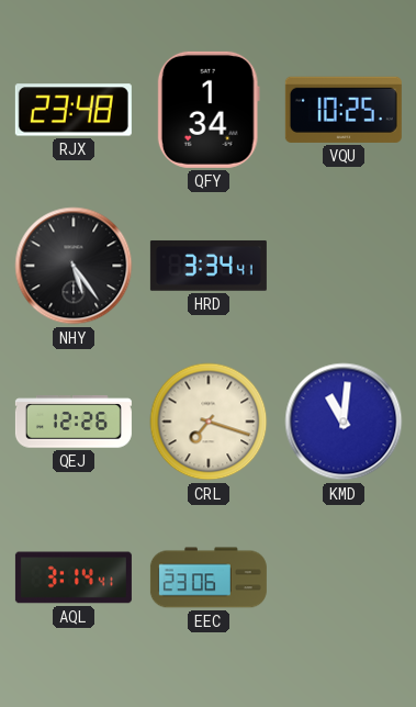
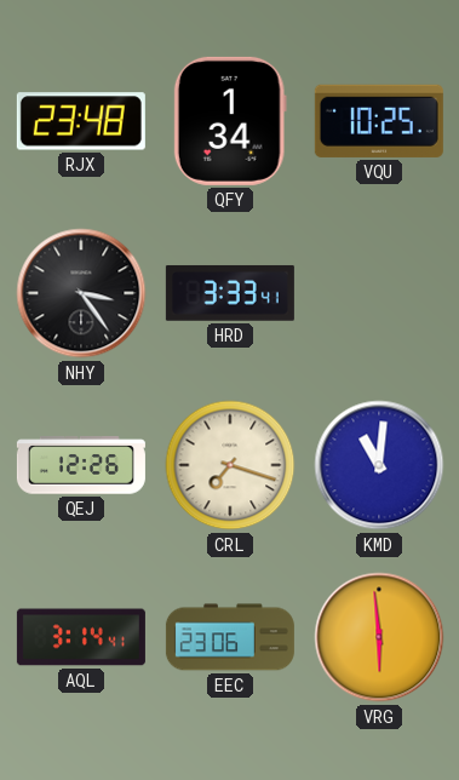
NHY: 5:24 -> 3:24 (81, 293)
HRD: 3:34 -> 3:33 (230, 293)
VRG: none -> 5:59 (379, 637)
